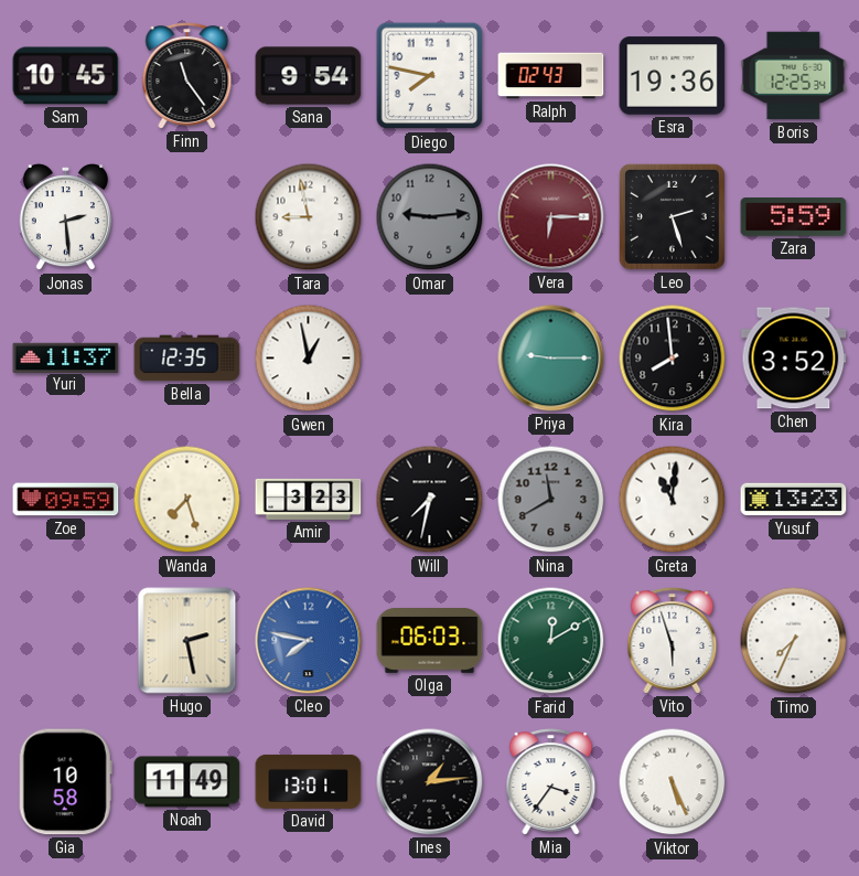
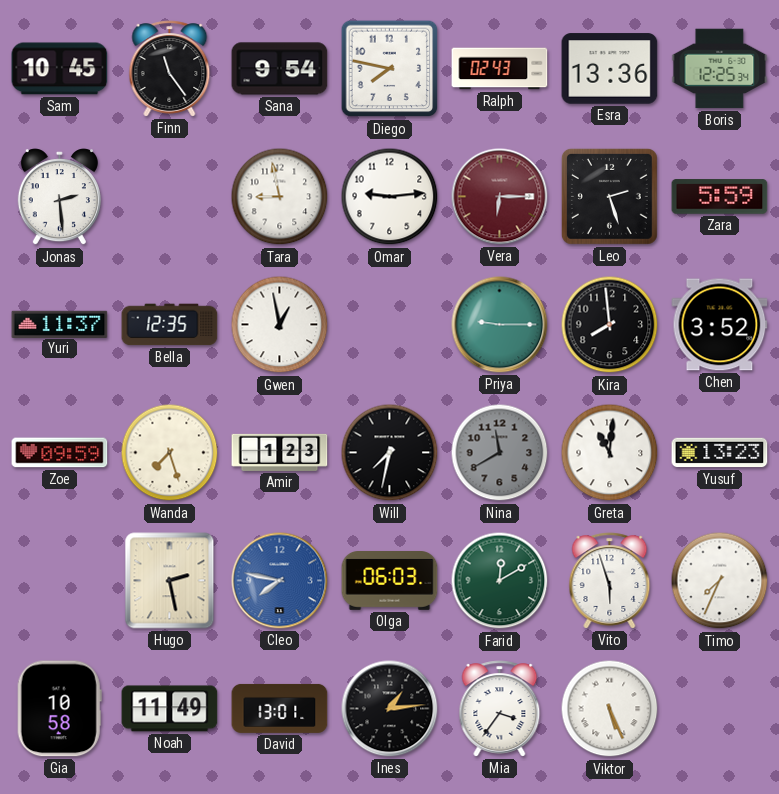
Esra: 19:36 -> 13:36 (610, 69)
Omar dial: grey -> white (390, 197)
Amir: 3:23 -> 1:23 (280, 452)
